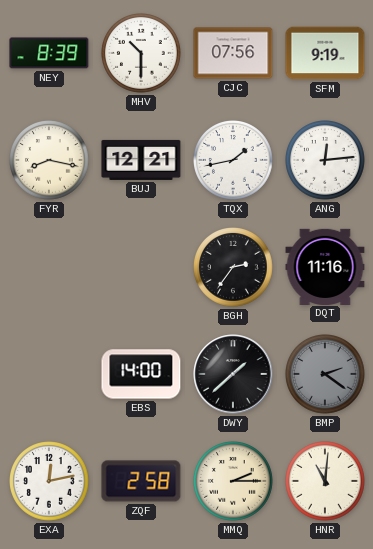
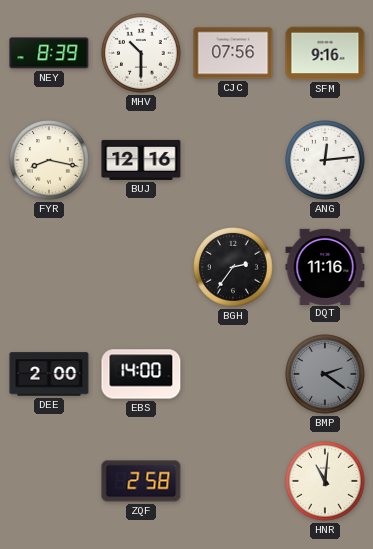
SFM: 9:19 -> 9:16 (325, 53)
BUJ: 12:21 -> 12:16 (141, 160)
TQX: 1:43 -> none (234, 161)
DEE: none -> 2:00 (49, 374)
DWY: 1:38 -> none (233, 374)
EXA: 12:13 -> none (50, 482)
MMQ: 2:15 -> none (234, 482)
